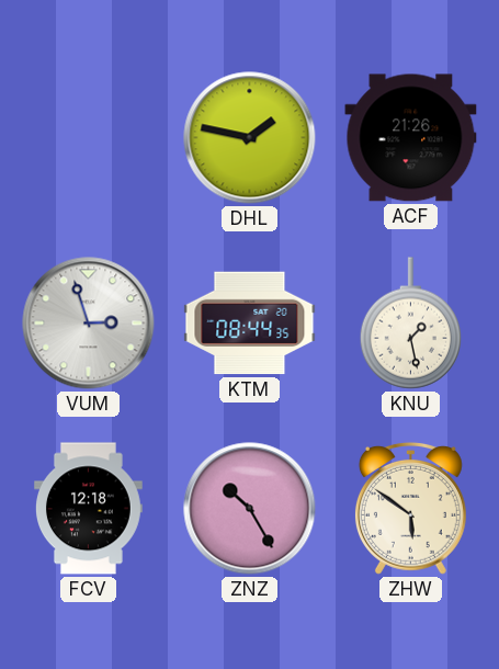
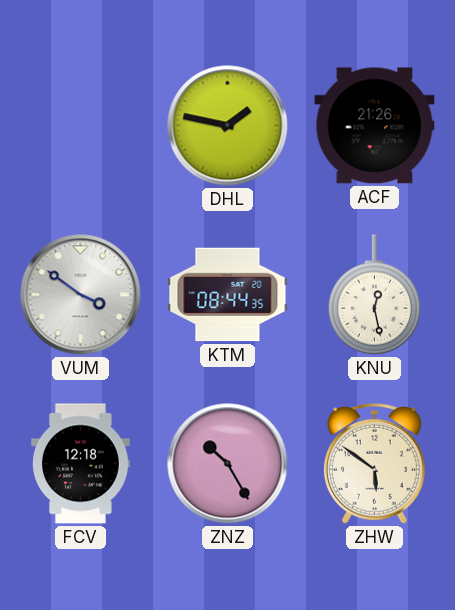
VUM: 2:57 -> 3:51 (81, 295)
KNU: 1:28 -> 12:28 (374, 295)
